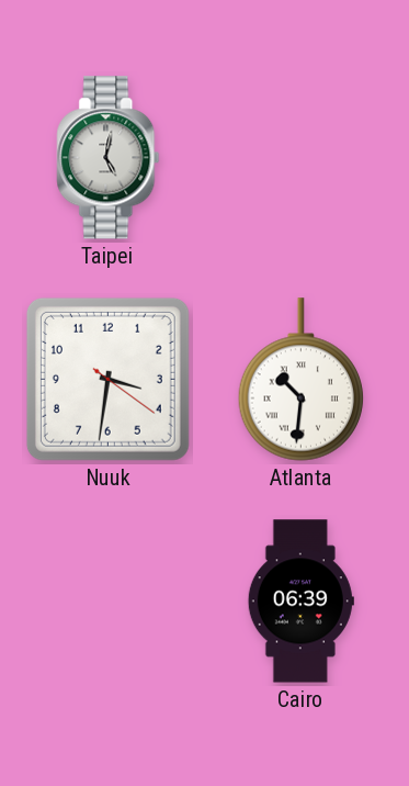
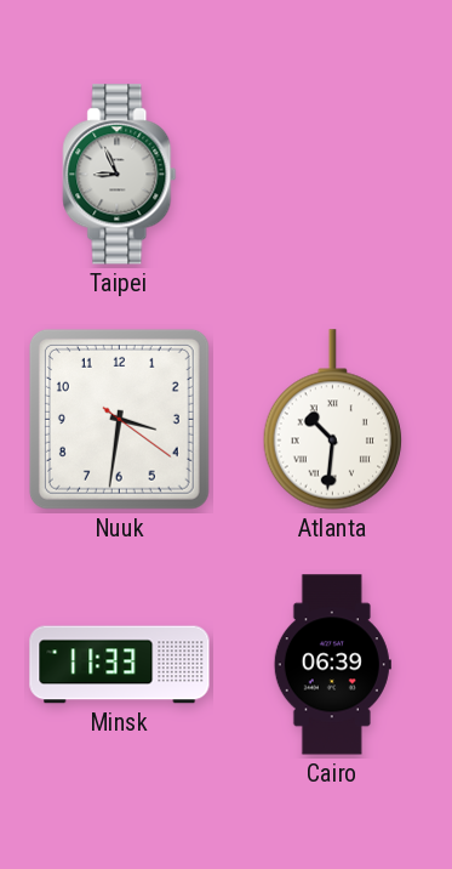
Taipei: 5:02 -> 8:56 (120, 175)
Minsk: none -> 11:33 (120, 665)
